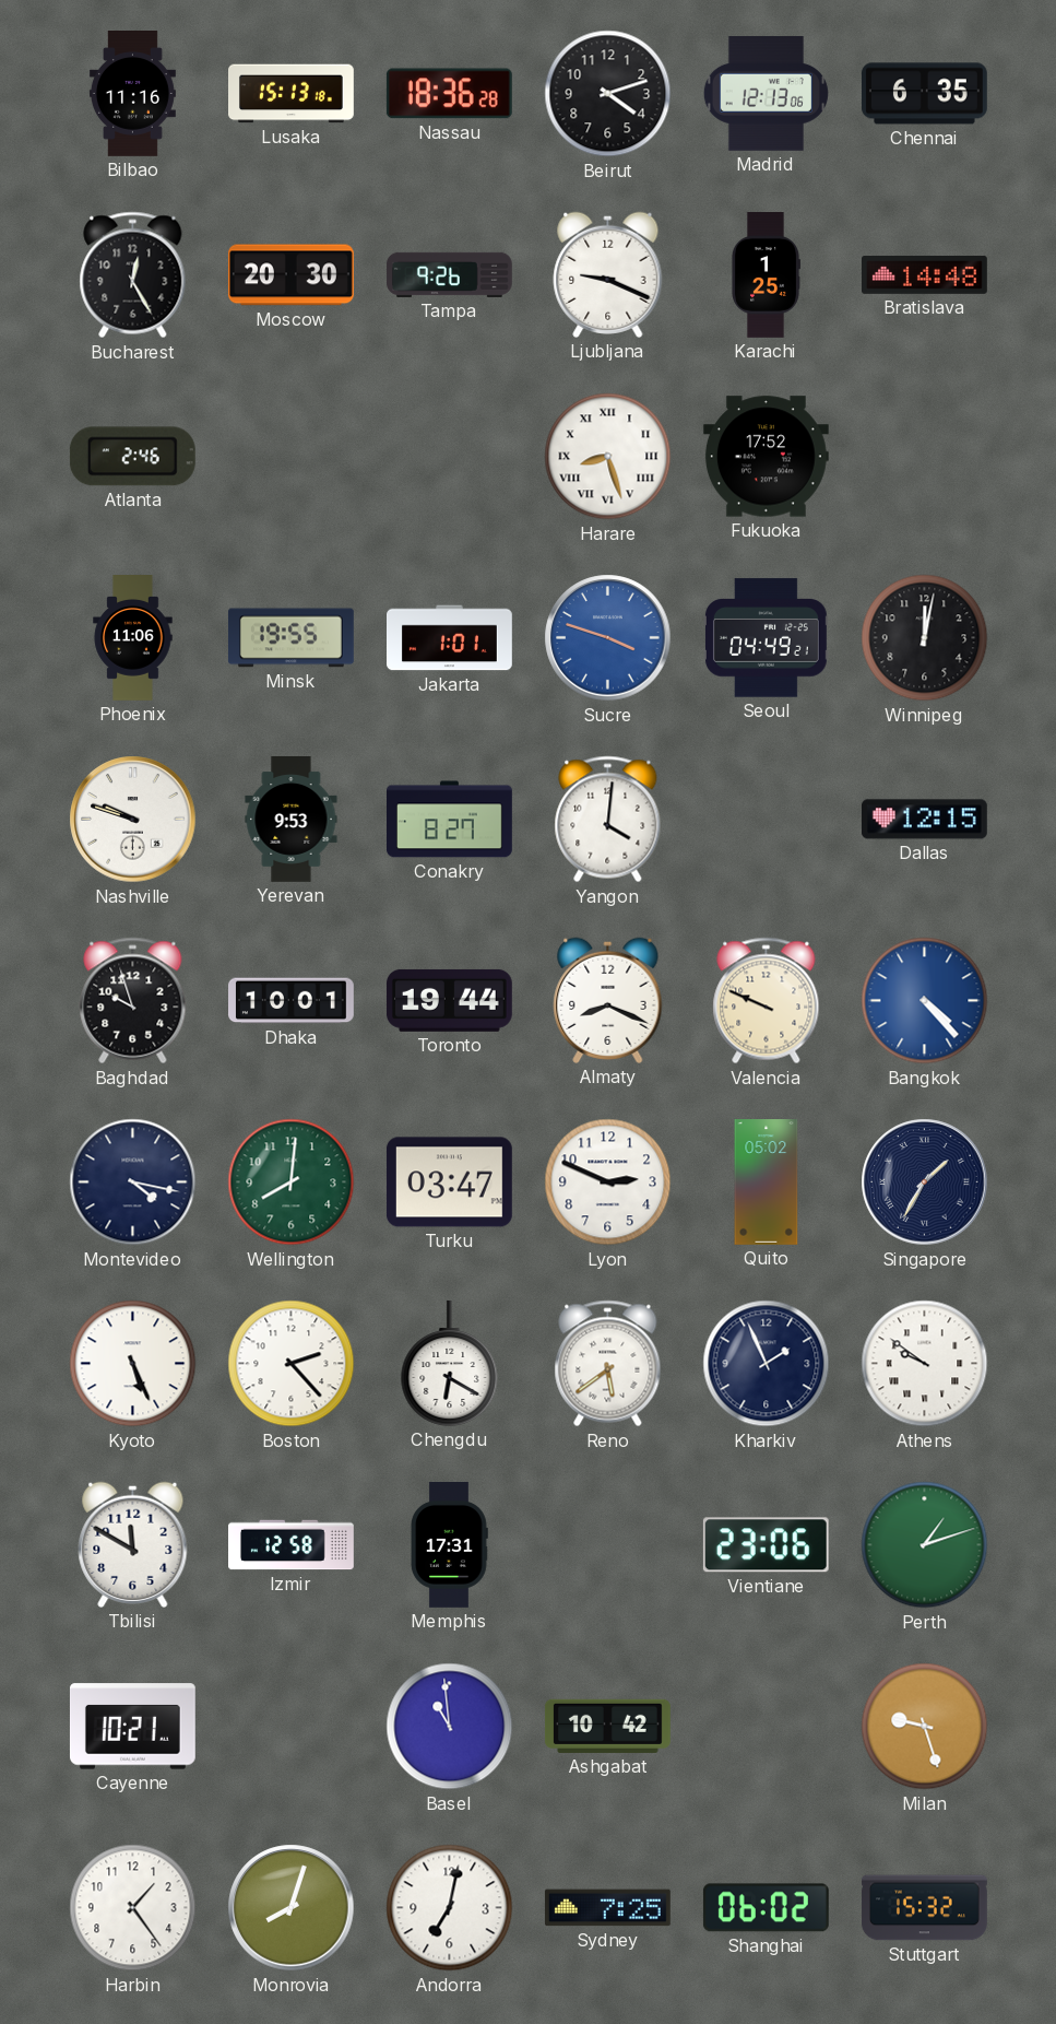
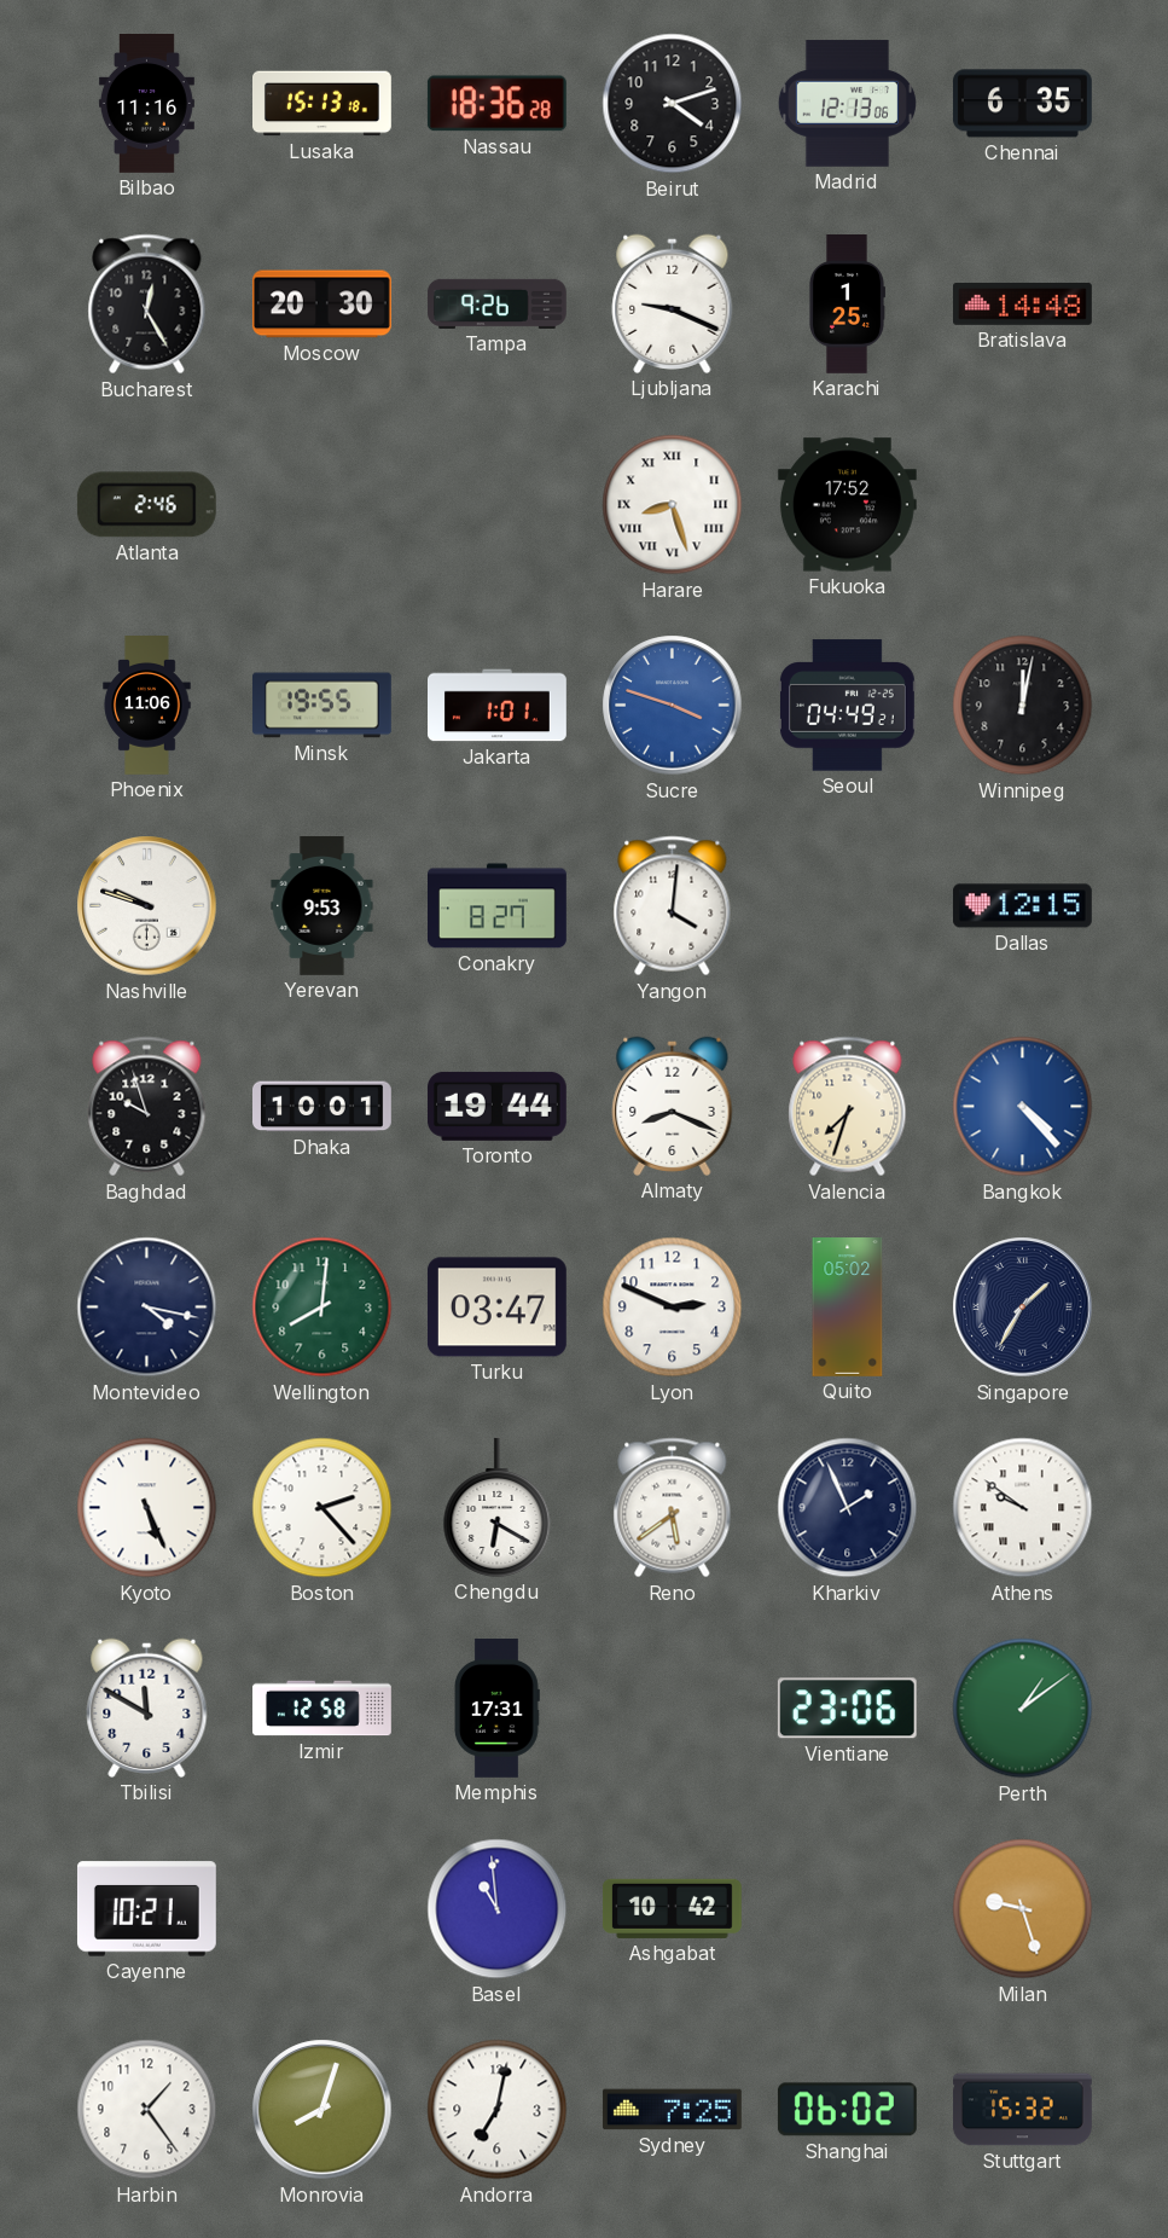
Valencia: 9:49 -> 7:33 (848, 1107)
Perth: 1:12 -> 1:09 (1023, 1709)
